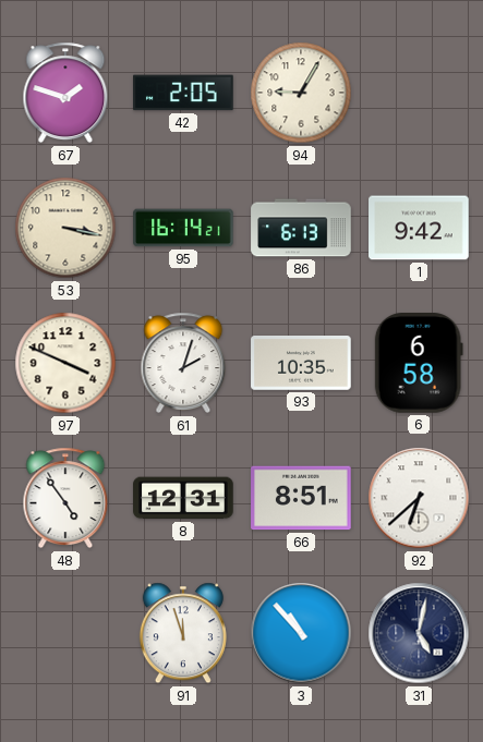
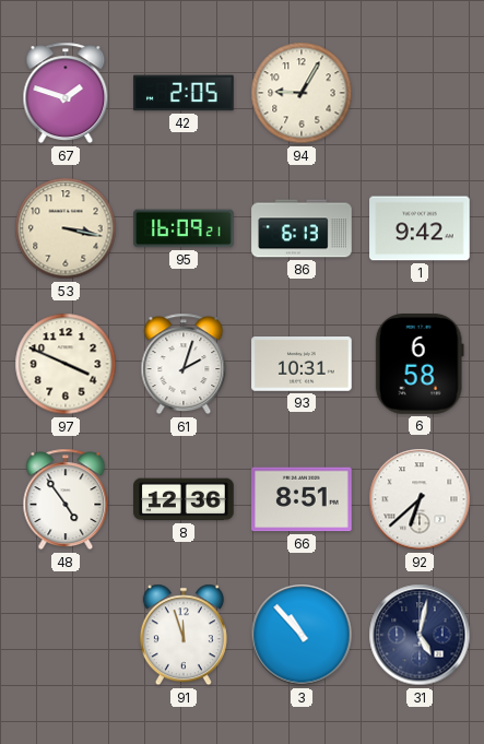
95: 16:14 -> 16:09 (184, 228)
93: 10:35 -> 10:31 (302, 364)
8: 12:31 -> 12:36 (184, 499)
